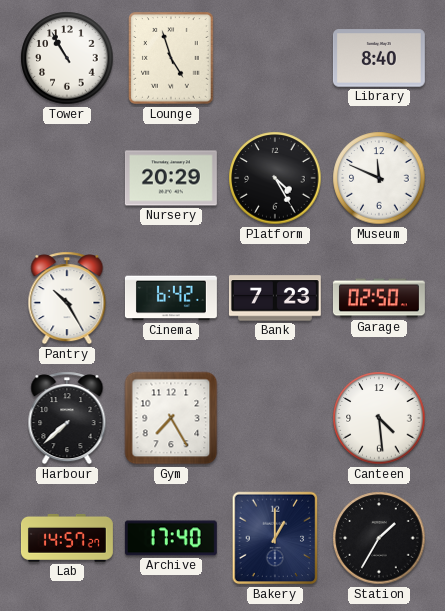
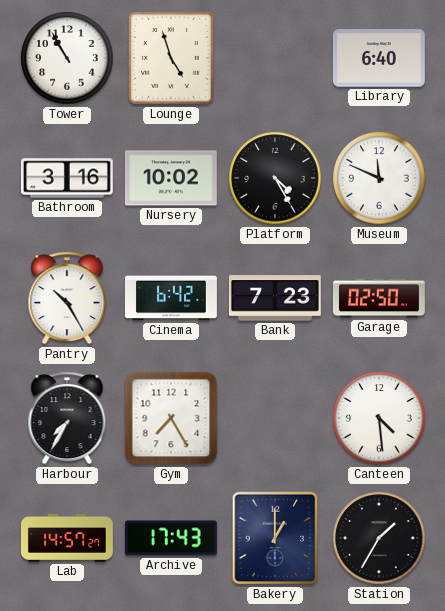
Library: 8:40 -> 6:40 (379, 58)
Bathroom: none -> 3:16 (67, 178)
Nursery: 20:29 -> 10:02 (171, 178)
Harbour: 7:38 -> 7:35 (67, 418)
Archive: 17:40 -> 17:43 (171, 538)
